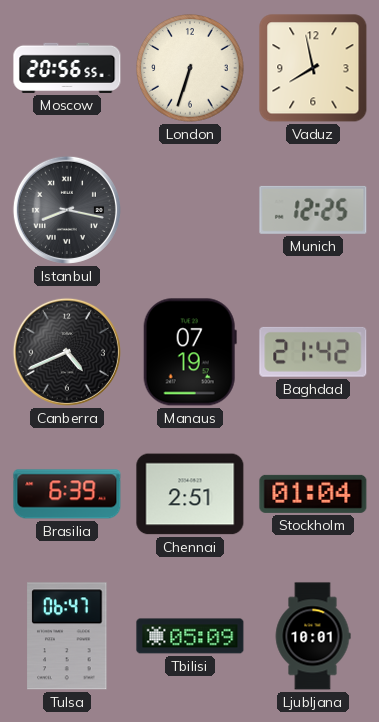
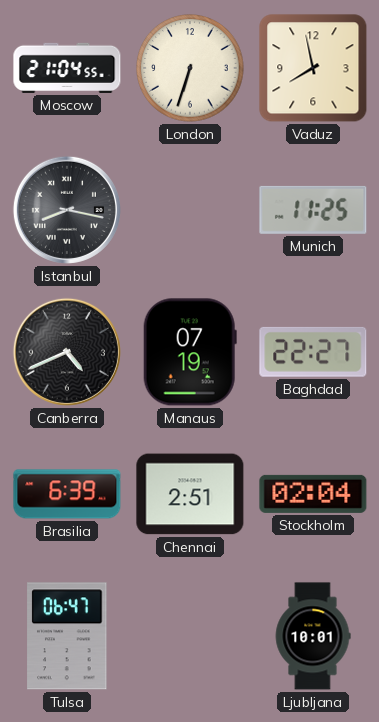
Moscow: 20:56 -> 21:04 (67, 68)
Munich: 12:25 -> 11:25 (313, 210)
Baghdad: 21:42 -> 22:27 (313, 352)
Stockholm: 01:04 -> 02:04 (313, 494)
Tbilisi: 05:09 -> none (190, 636)
